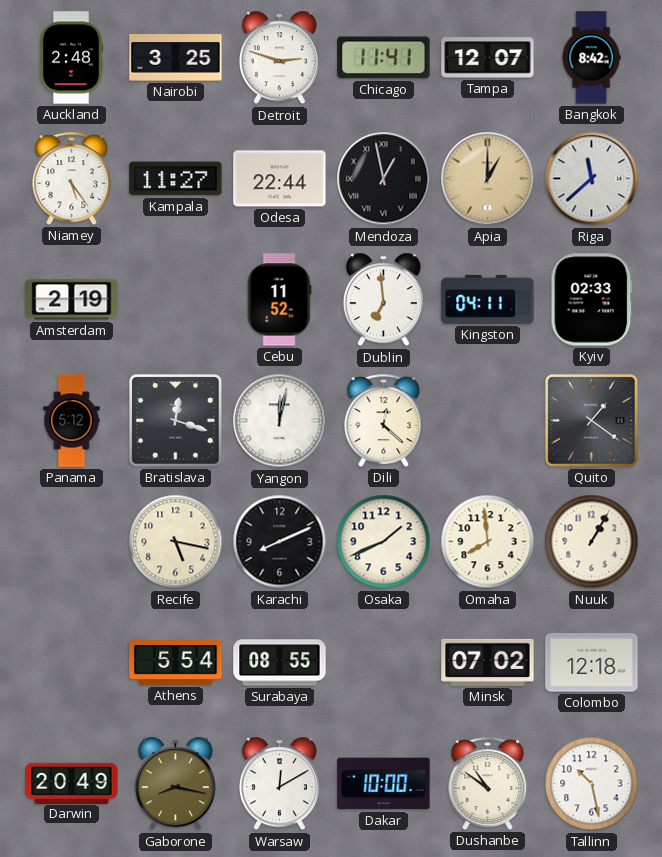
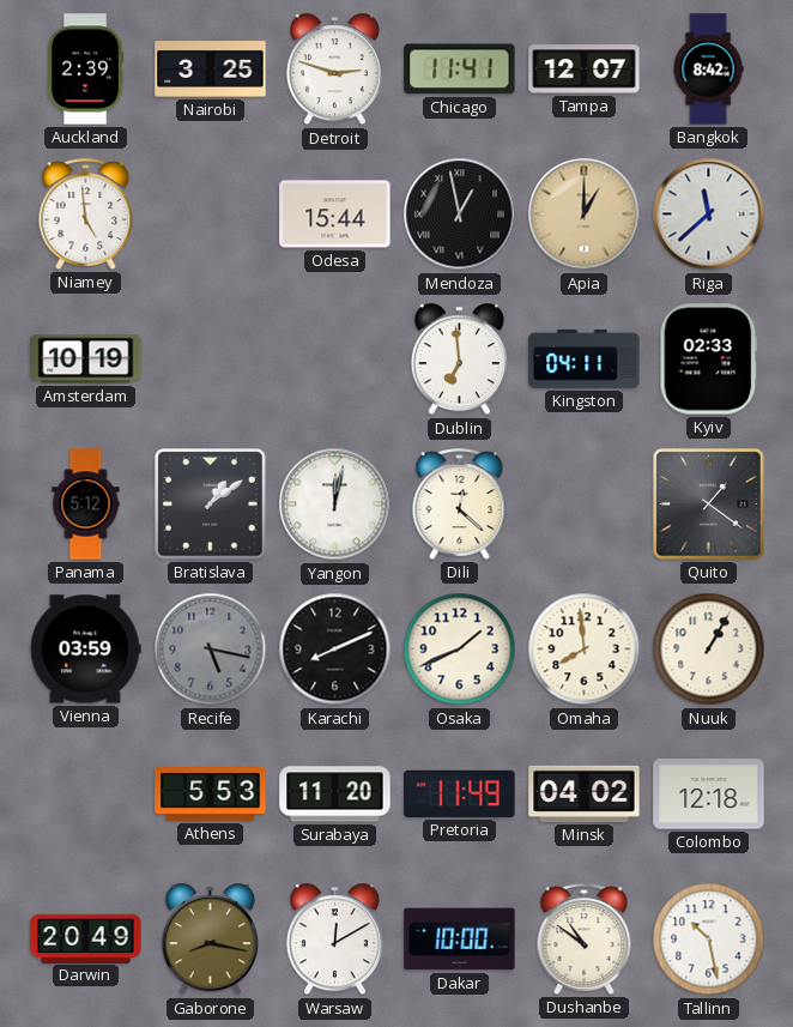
Auckland: 2:48 -> 2:39 (85, 70)
Niamey: 5:24 -> 4:59 (86, 213)
Kampala: 11:27 -> none (176, 179)
Odesa: 22:44 -> 15:44 (335, 215)
Amsterdam: 2:19 -> 10:19 (86, 360)
Cebu: 11:52 -> none (279, 300)
Bratislava: 12:18 -> 1:09 (211, 505)
Vienna: none -> 03:59 (85, 650)
Recife dial: cream -> grey (211, 650)
Athens: 5:54 -> 5:53 (211, 795)
Surabaya: 08:55 -> 11:20 (335, 795)
Pretoria: none -> 11:49 (460, 793)
Minsk: 07:02 -> 04:02 (585, 793)
